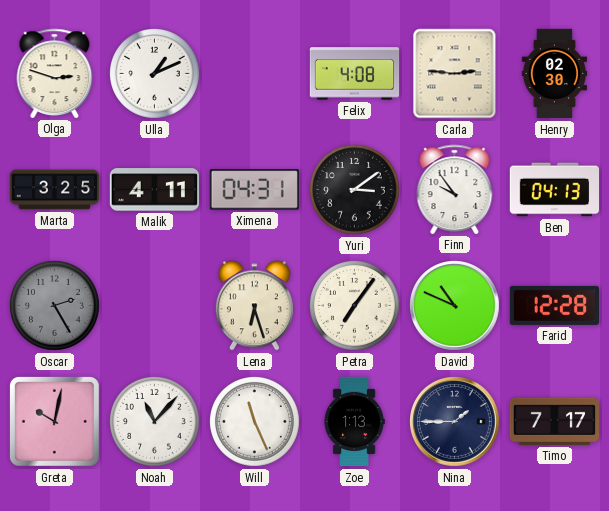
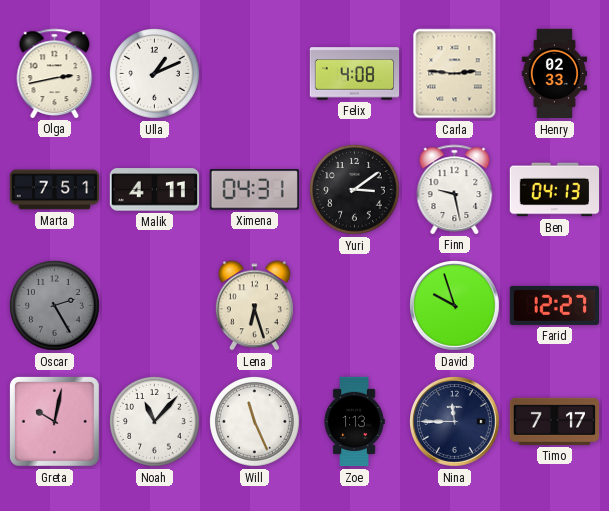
Olga: 2:48 -> 2:43 (55, 73)
Henry: 02:30 -> 02:33 (554, 74)
Marta: 3:25 -> 7:51 (55, 190)
Finn: 9:54 -> 9:28 (455, 189)
Petra: 7:06 -> none (355, 306)
David: 10:49 -> 9:57 (455, 306)
Farid: 12:28 -> 12:27 (554, 305)
Nina: 1:45 -> 11:45 (455, 422)
